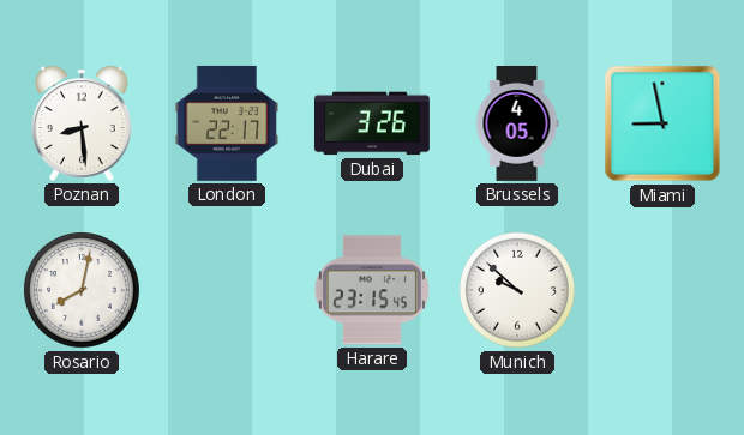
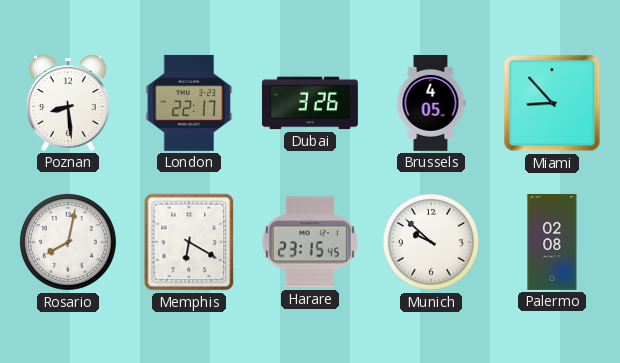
Miami: 8:58 -> 8:53 (552, 103)
Memphis: none -> 6:20 (189, 242)
Palermo: none -> 02:08 (552, 242)
